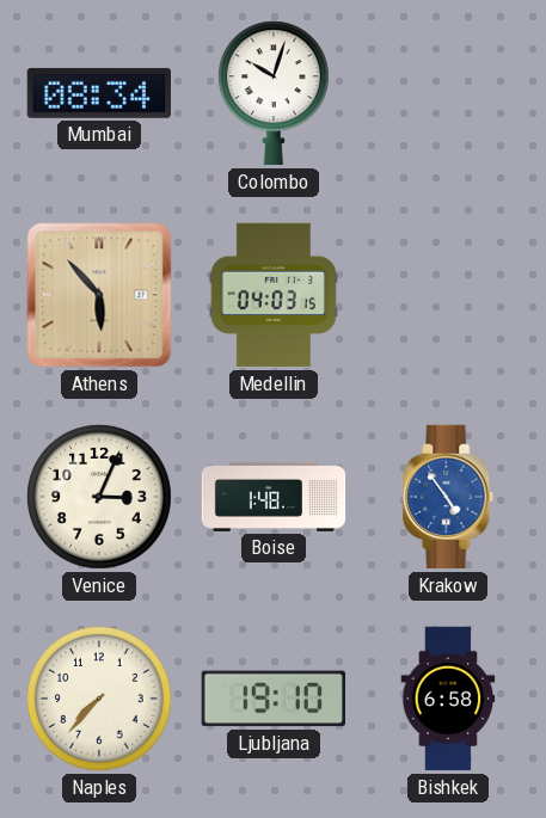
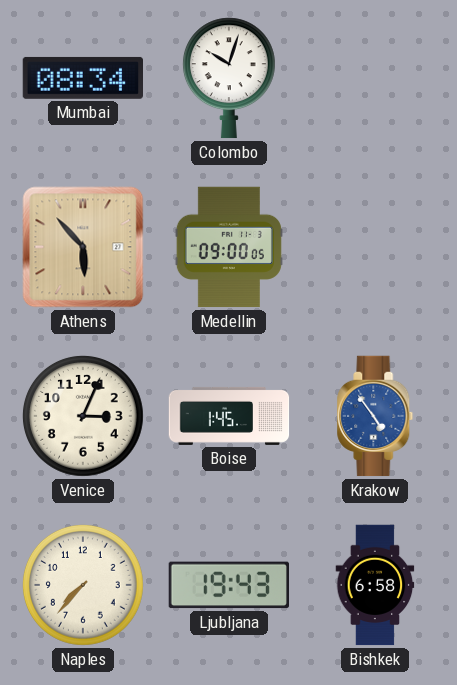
Medellin: 04:03 -> 09:00 (229, 247)
Boise: 1:48 -> 1:45 (229, 416)
Ljubljana: 19:10 -> 19:43 (228, 585)
